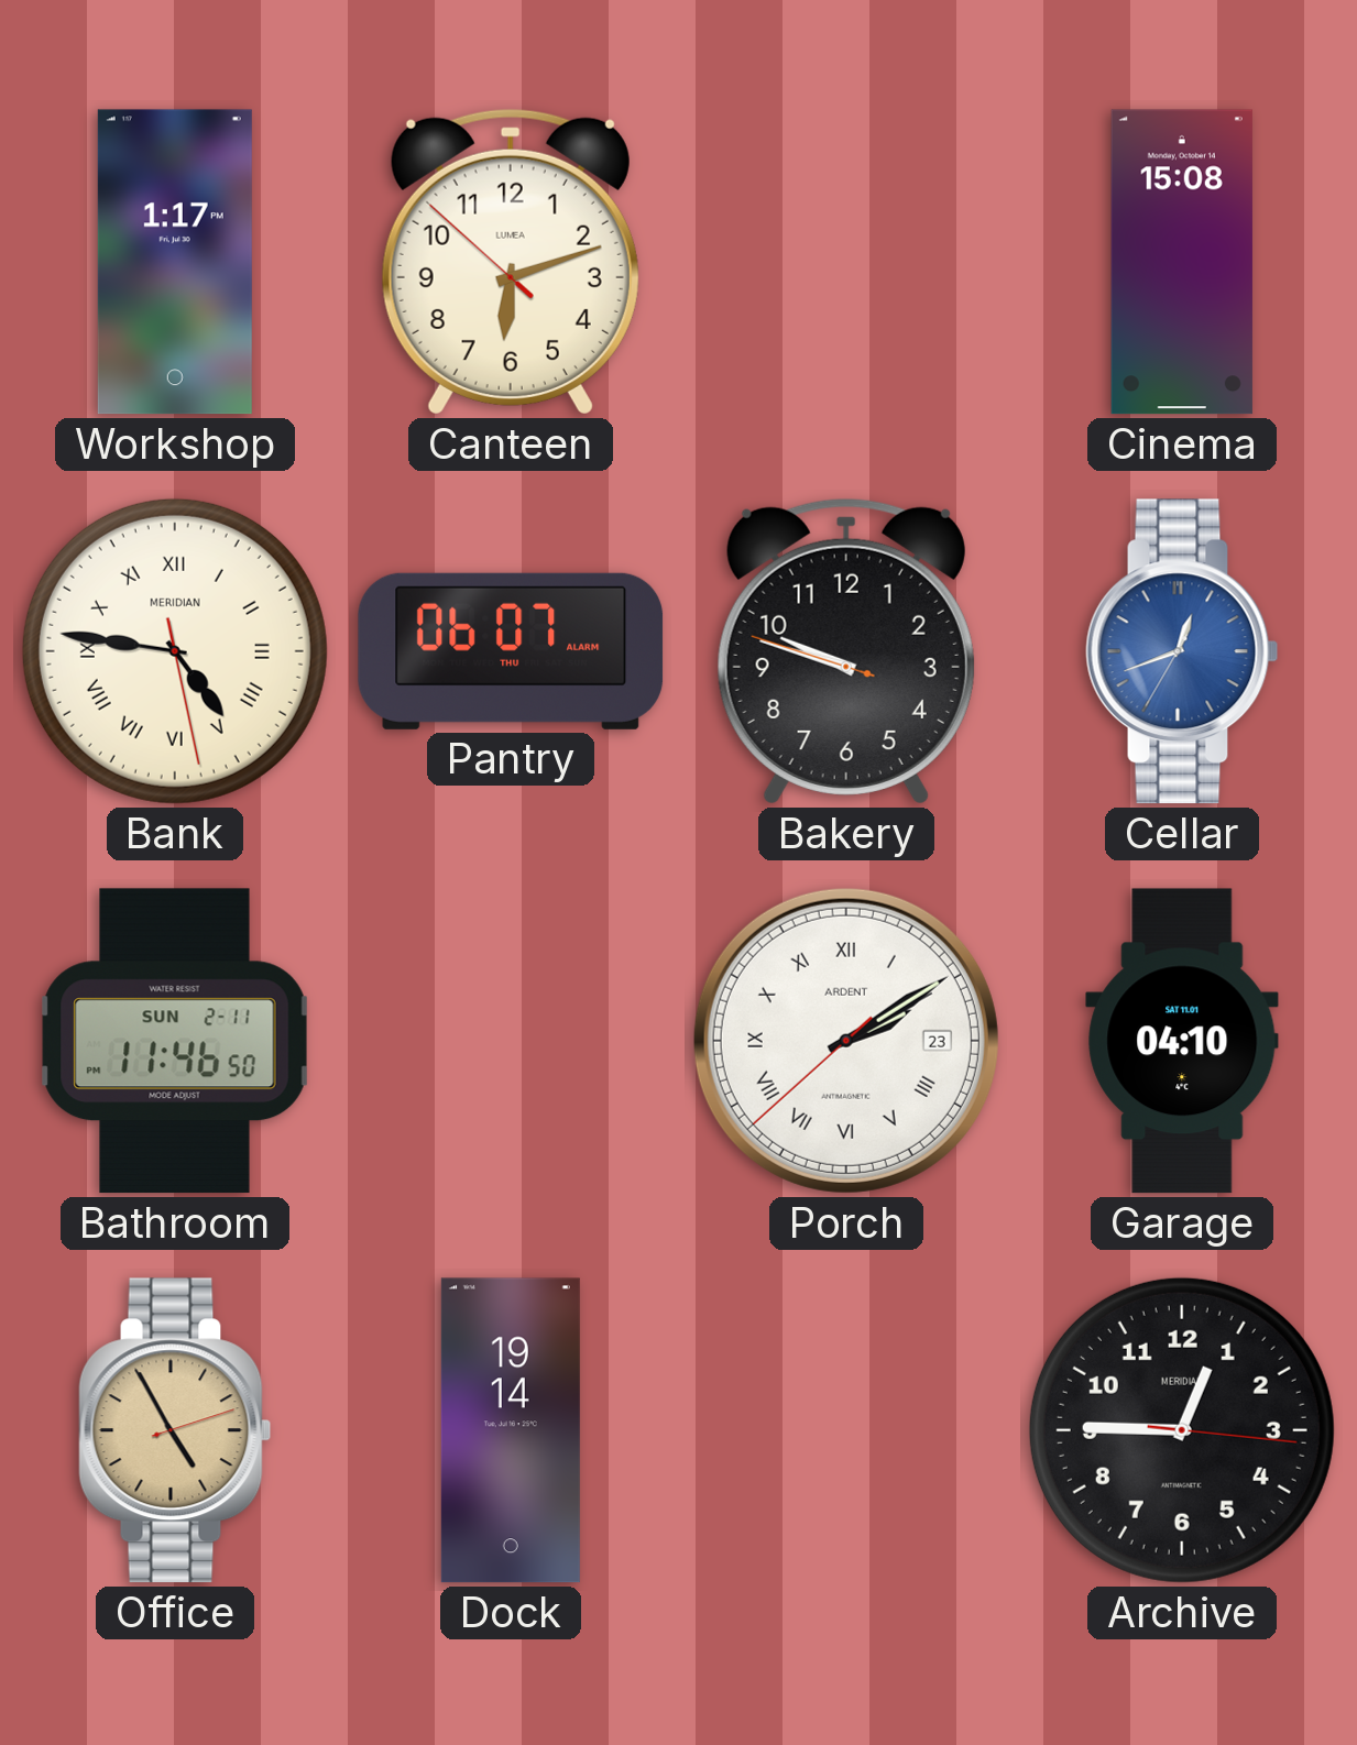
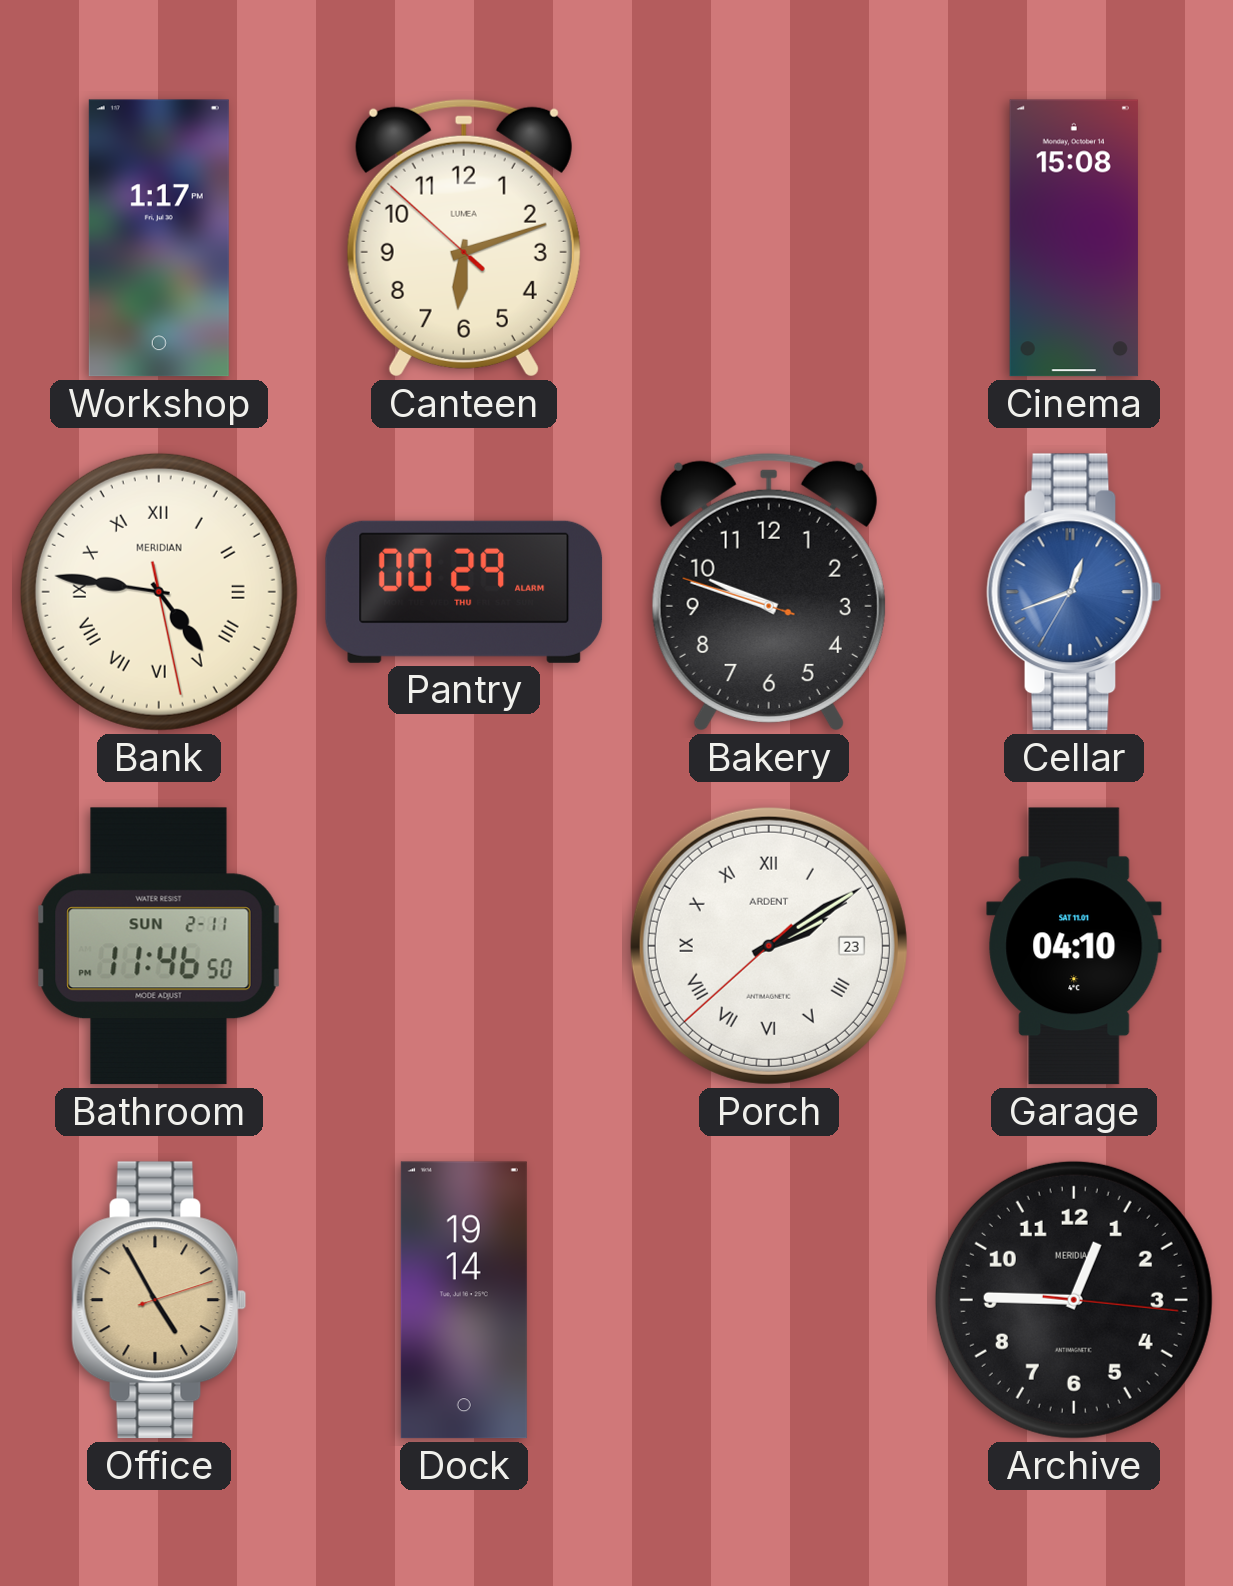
Pantry: 06:07 -> 00:29 (464, 592)
